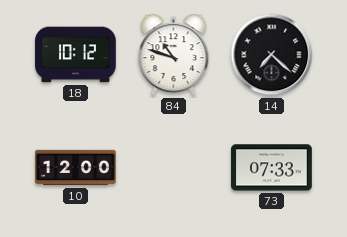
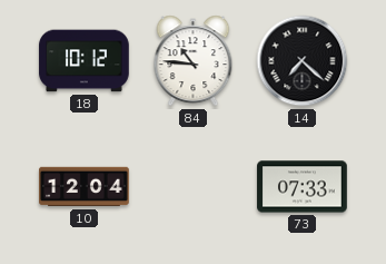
84: 10:48 -> 10:46 (194, 61)
10: 12:00 -> 12:04 (85, 187)
